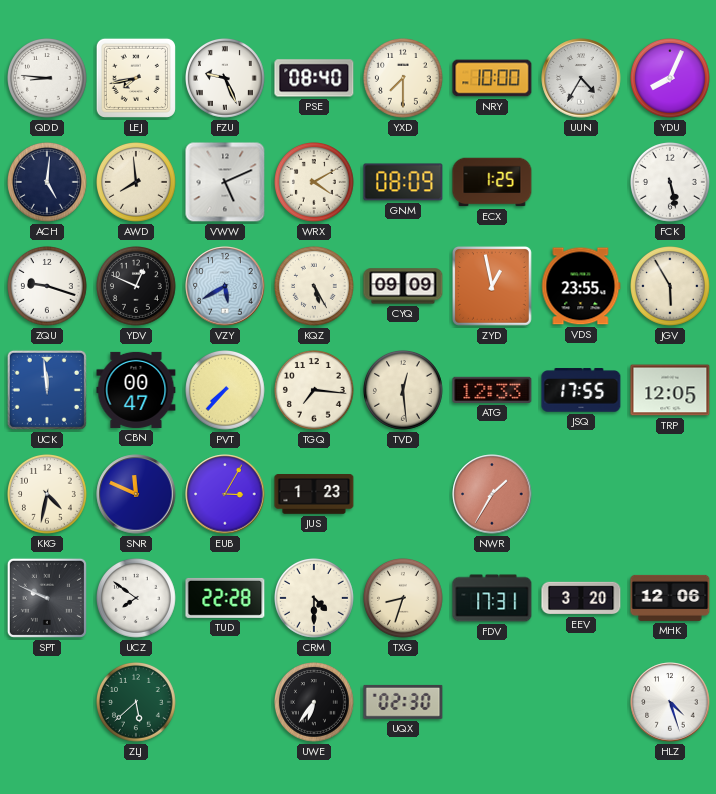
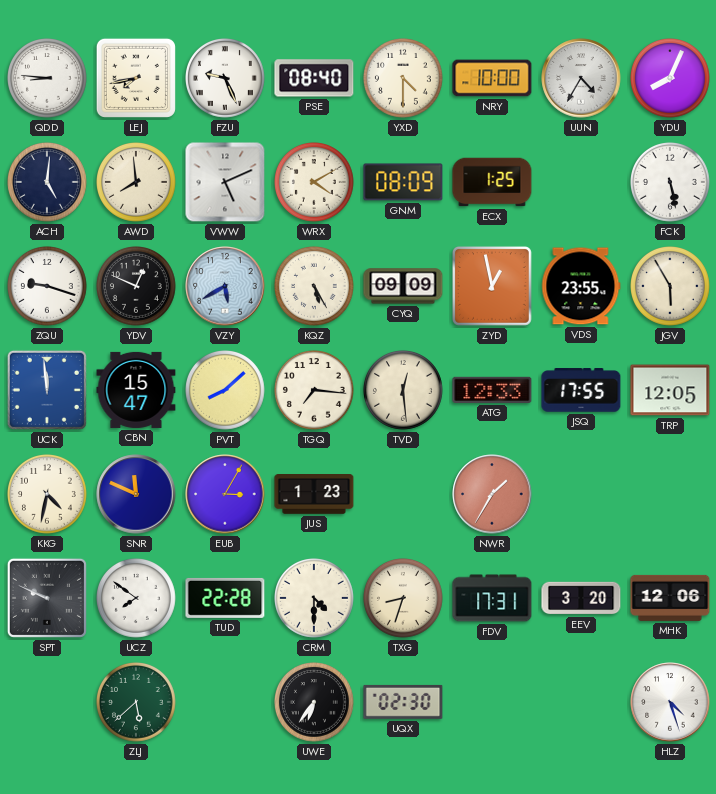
YXD: 7:30 -> 4:30 (404, 79)
CBN: 00:47 -> 15:47 (136, 390)
PVT: 7:37 -> 8:08 (226, 391)
